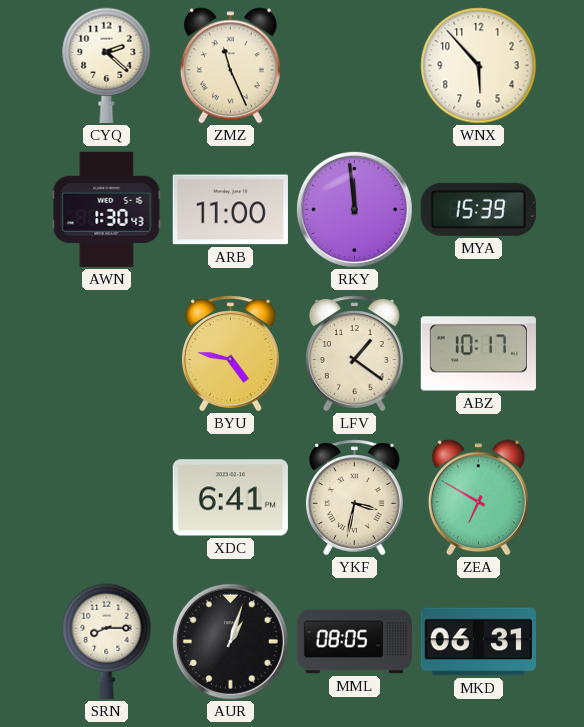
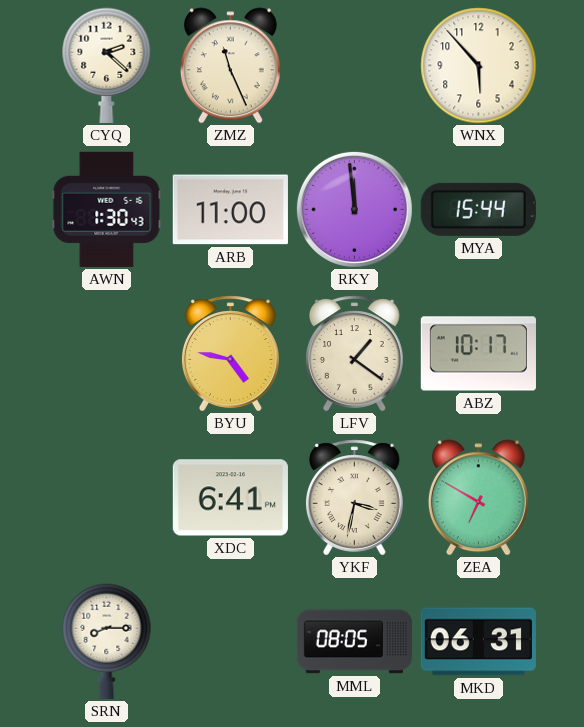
MYA: 15:39 -> 15:44 (478, 209)
AUR: 1:03 -> none (230, 641)
